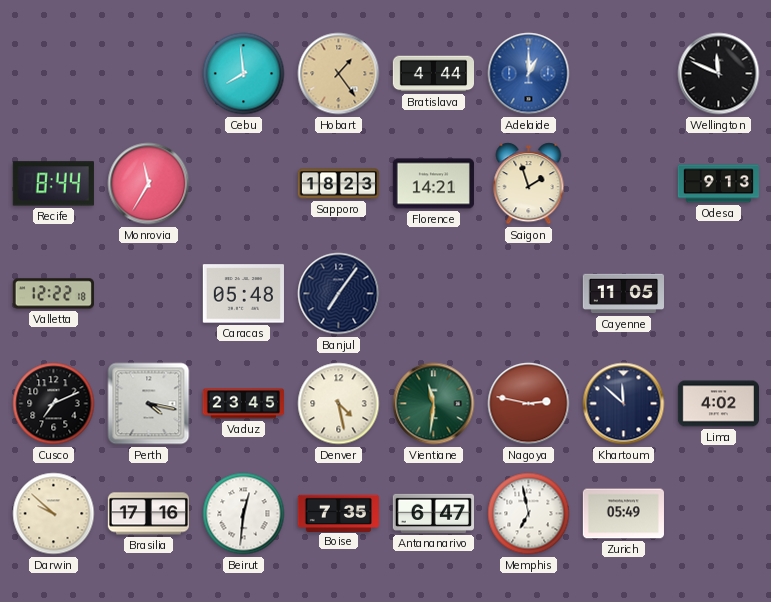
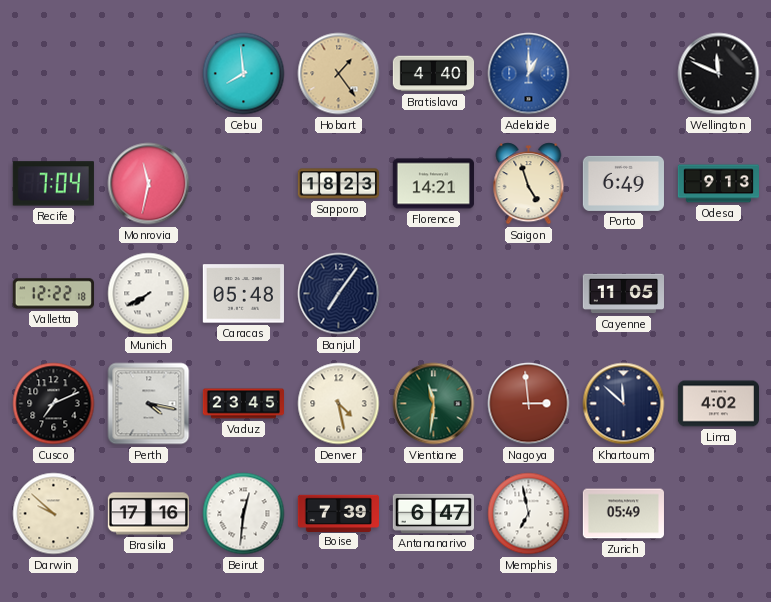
Bratislava: 4:44 -> 4:40 (433, 74)
Recife: 8:44 -> 7:04 (53, 184)
Monrovia: 11:35 -> 11:32 (149, 184)
Saigon: 1:57 -> 4:57 (529, 184)
Porto: none -> 6:49 (623, 183)
Munich: none -> 7:40 (149, 294)
Nagoya: 2:47 -> 2:59 (529, 404)
Boise: 7:35 -> 7:39 (338, 513)
